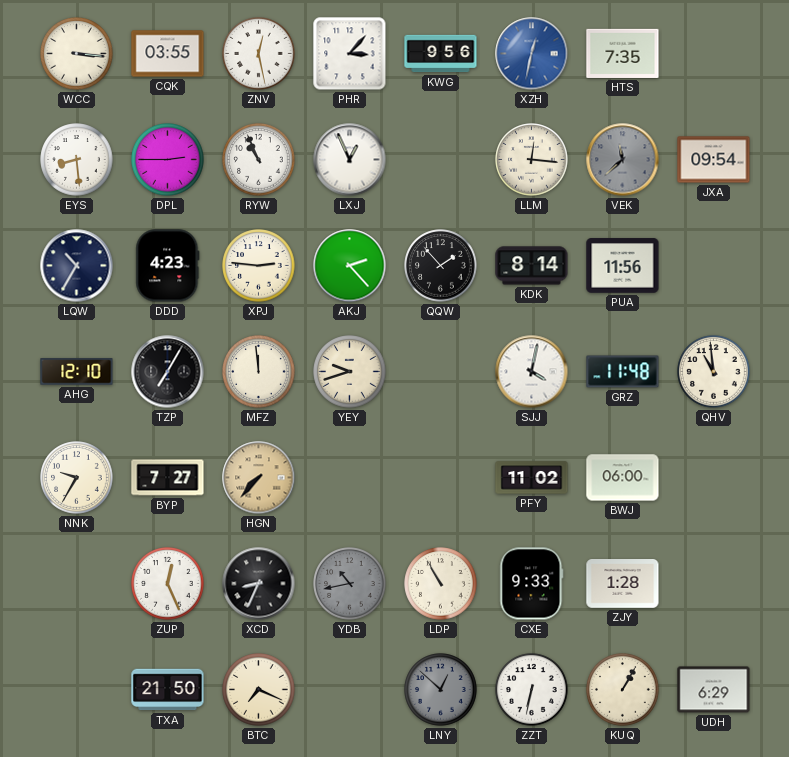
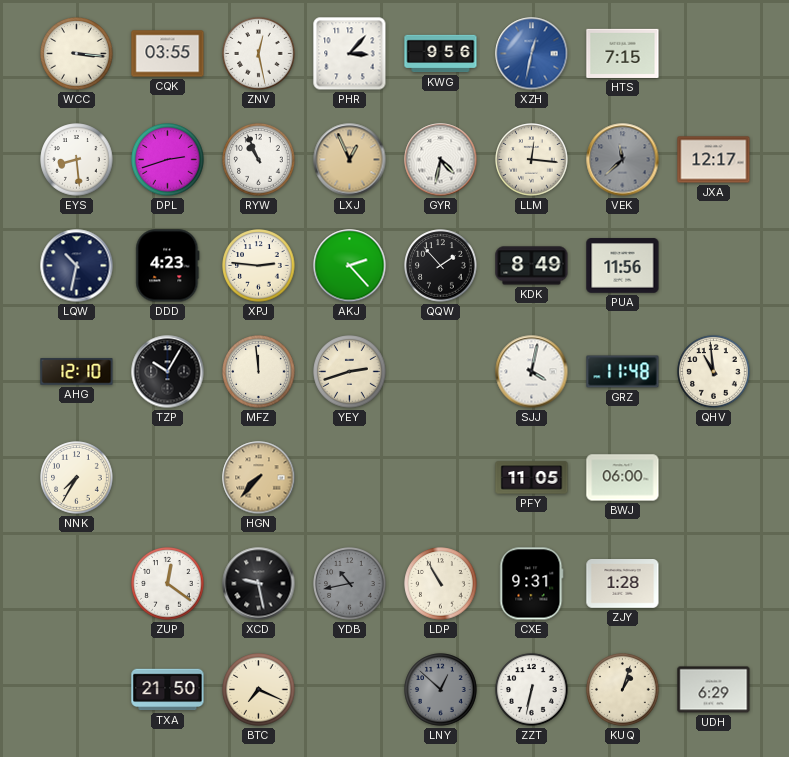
HTS: 7:35 -> 7:15 (623, 53)
DPL: 2:45 -> 2:42 (168, 160)
LXJ dial: white -> champagne (350, 160)
GYR: none -> 4:32 (441, 160)
JXA: 09:54 -> 12:17 (714, 160)
LQW: 10:35 -> 10:32 (77, 266)
KDK: 8:14 -> 8:49 (532, 266)
TZP: 7:05 -> 10:05 (168, 372)
YEY: 9:42 -> 2:42 (350, 372)
NNK: 9:35 -> 7:35 (77, 478)
BYP: 7:27 -> none (168, 478)
PFY: 11:02 -> 11:05 (532, 478)
ZUP: 12:26 -> 12:21 (168, 584)
XCD: 8:34 -> 9:28 (259, 584)
CXE: 9:33 -> 9:31 (532, 584)
KUQ: 1:05 -> 1:03 (623, 690)
